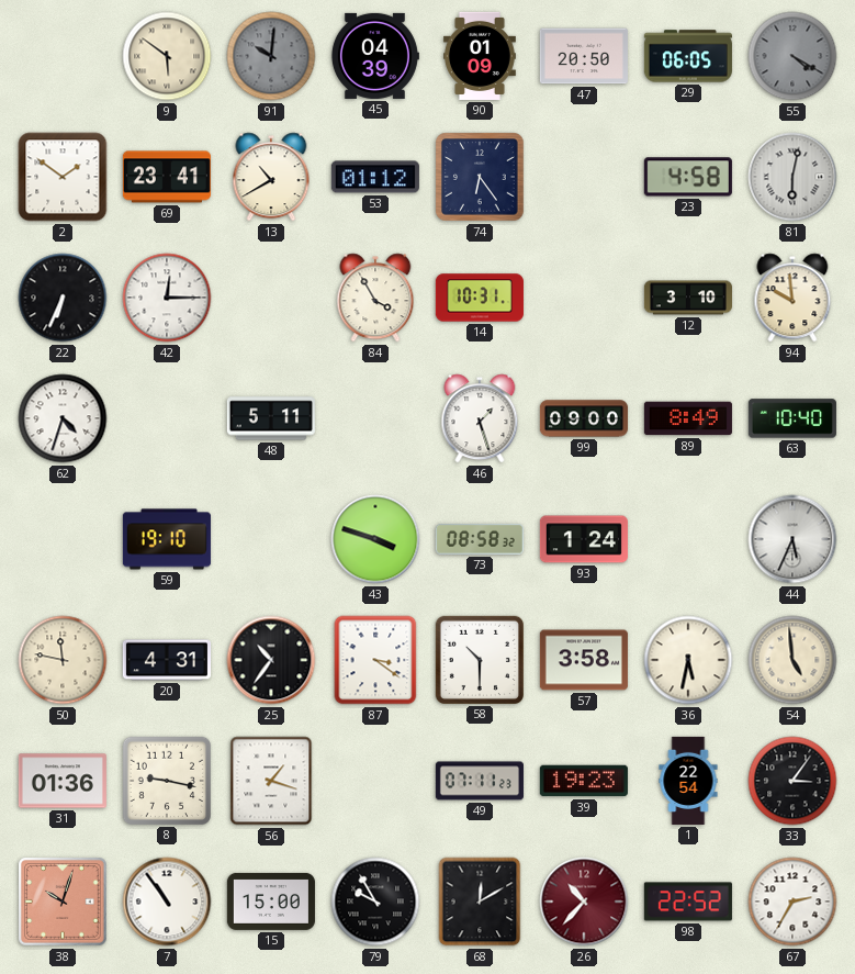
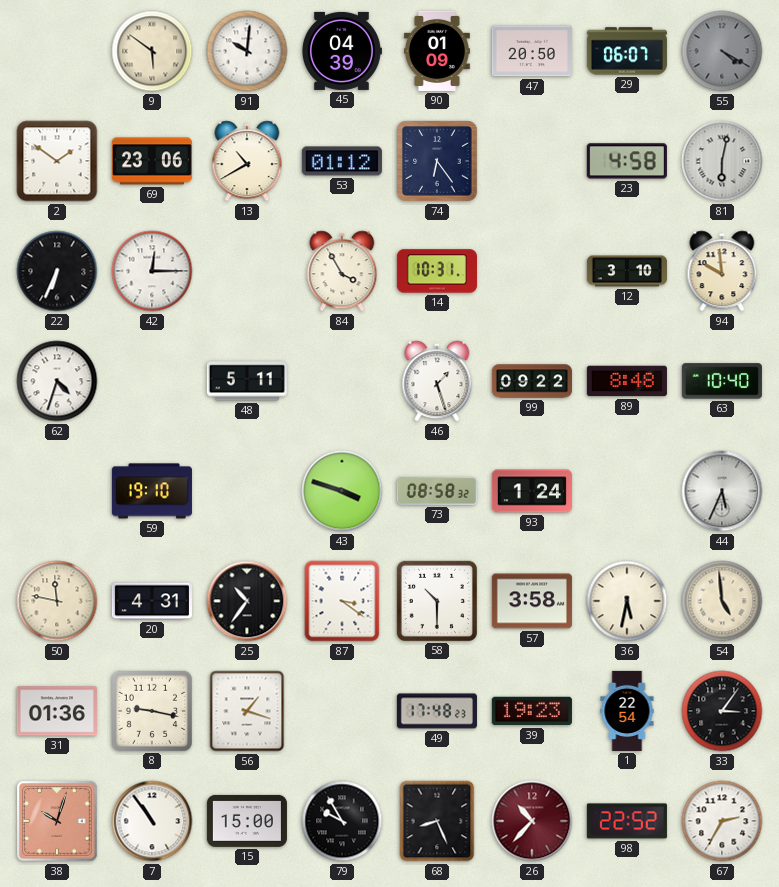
91 dial: grey -> white (247, 51)
29: 06:05 -> 06:07 (627, 51)
69: 23:41 -> 23:06 (152, 161)
99: 09:00 -> 09:22 (532, 381)
89: 8:49 -> 8:48 (627, 381)
49: 07:11 -> 17:48 (437, 711)
68: 12:10 -> 8:26 (437, 821)
